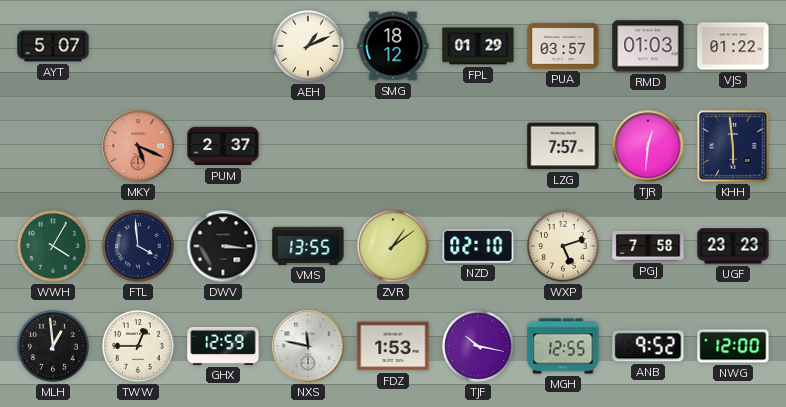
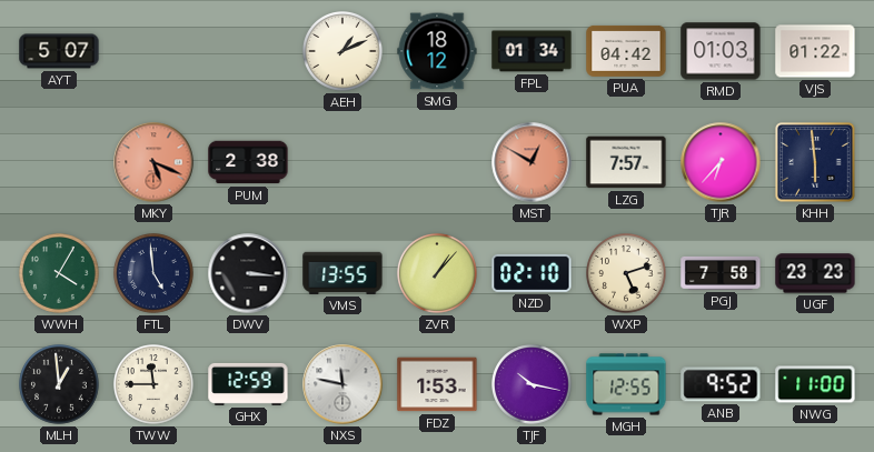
FPL: 01:29 -> 01:34 (532, 51)
PUA: 03:57 -> 04:42 (626, 51)
PUM: 2:37 -> 2:38 (248, 162)
MST: none -> 12:50 (532, 162)
TJR: 12:31 -> 6:37 (721, 162)
FTL: 3:59 -> 4:59 (155, 274)
ZVR: 1:09 -> 1:07 (438, 274)
TWW: 12:45 -> 11:45 (155, 385)
NWG: 12:00 -> 11:00 (815, 384)
